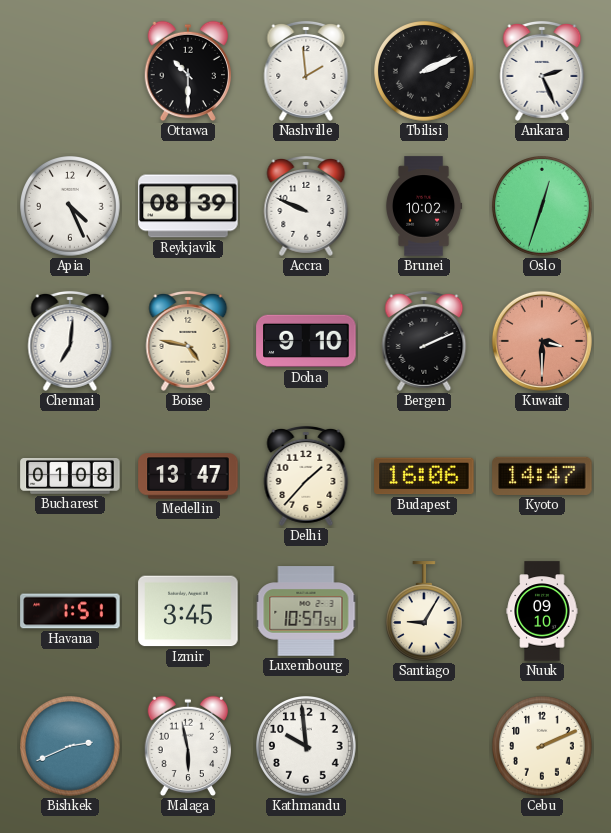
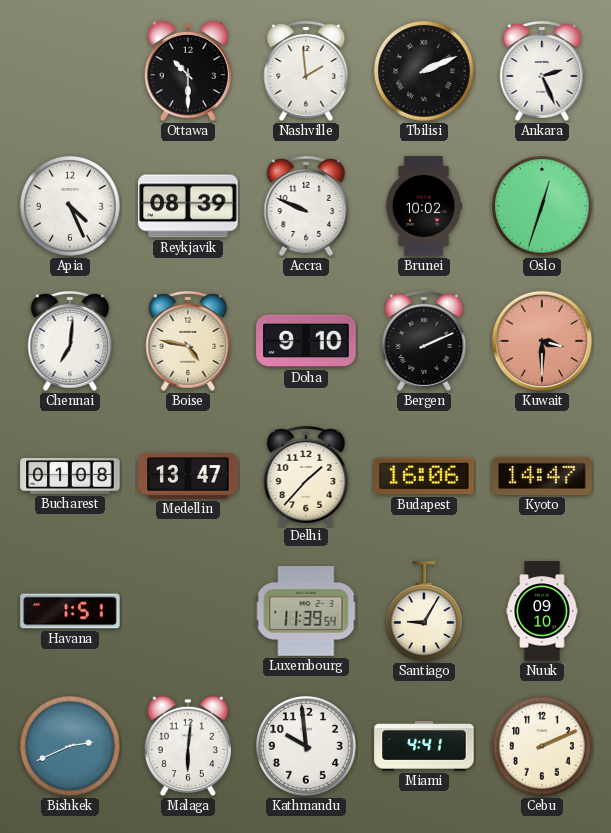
Izmir: 3:45 -> none (188, 611)
Luxembourg: 10:57 -> 11:39 (306, 611)
Malaga: 5:58 -> 6:01 (187, 746)
Miami: none -> 4:41 (424, 746)
